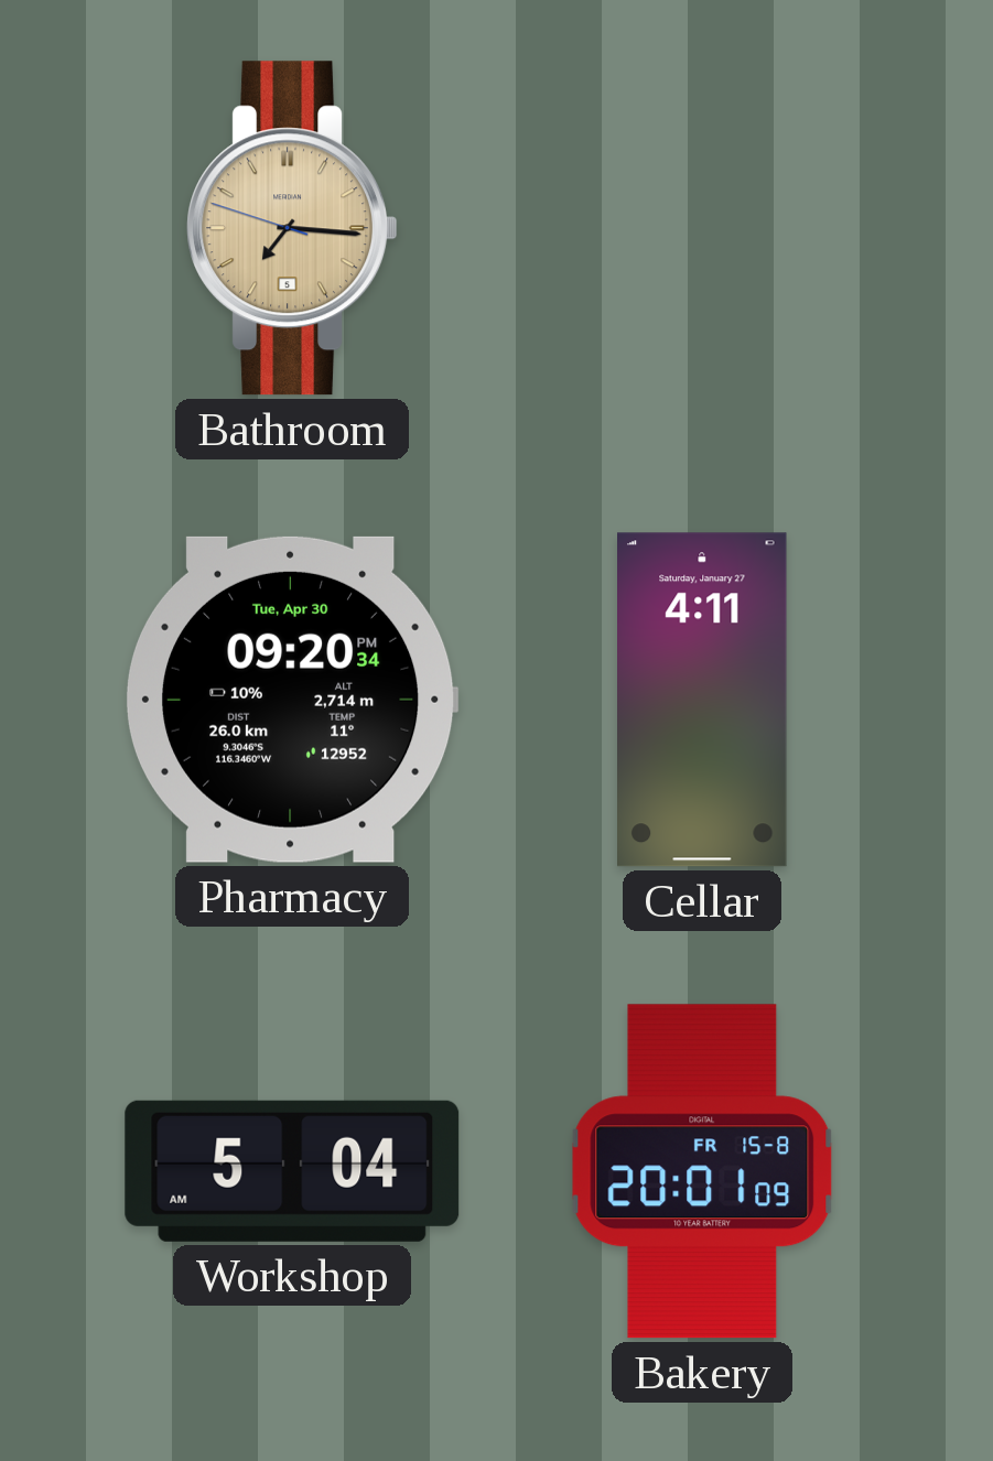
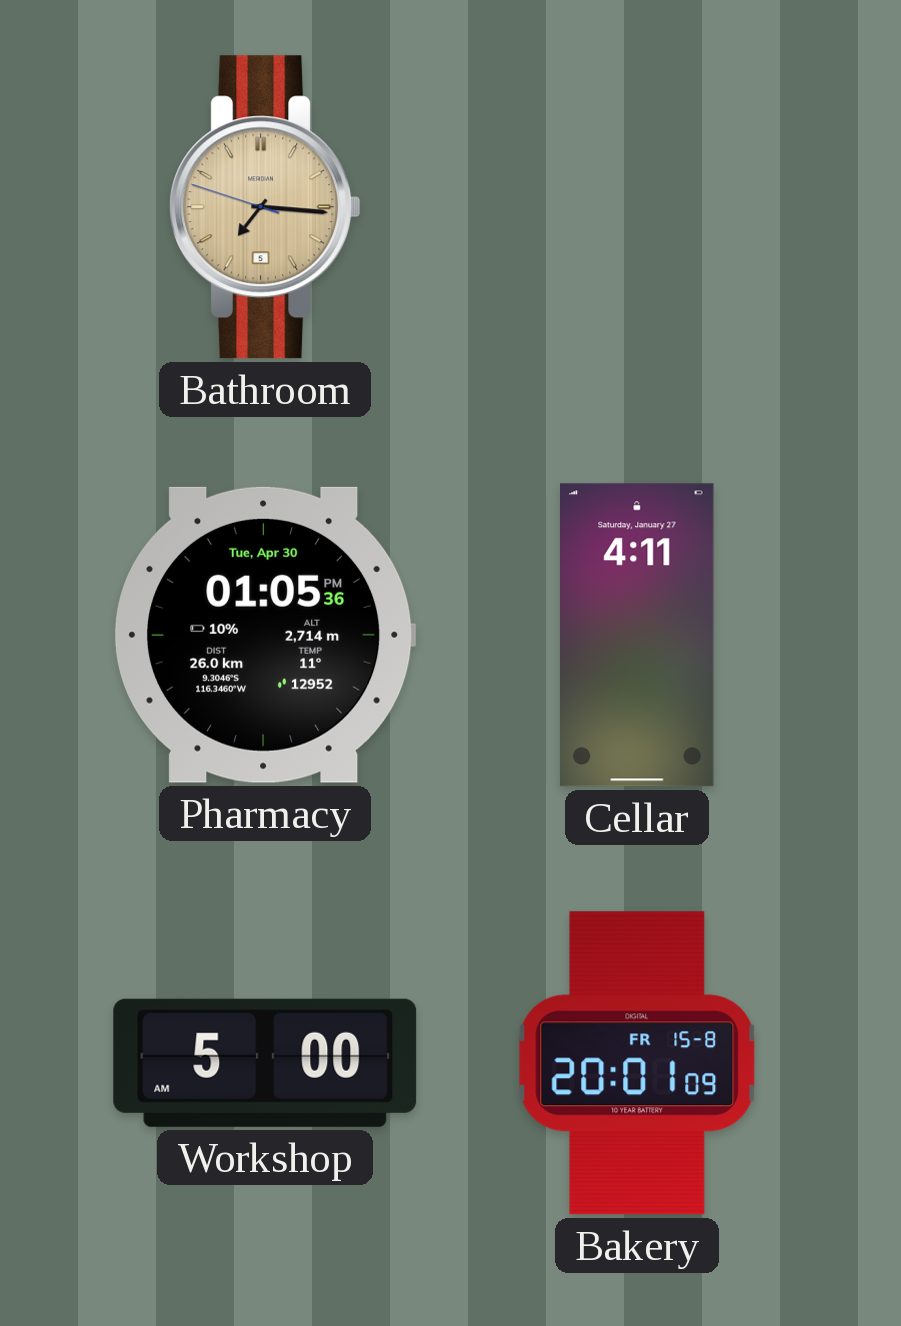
Pharmacy: 09:20 -> 01:05 (265, 635)
Workshop: 5:04 -> 5:00 (265, 1063)
